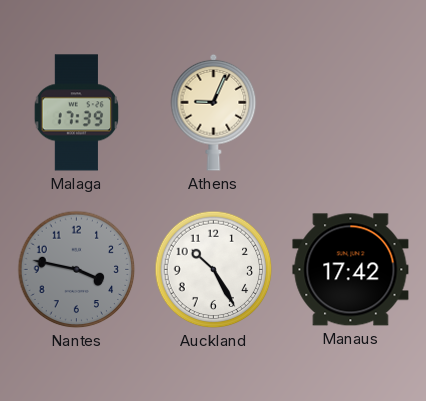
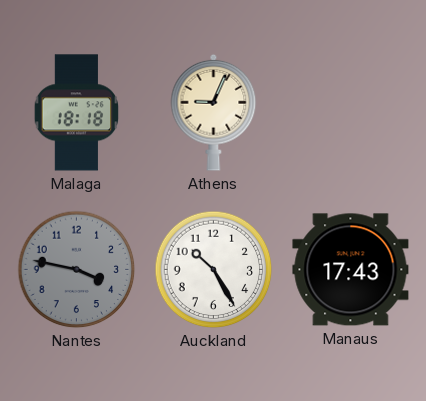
Malaga: 17:39 -> 18:18 (77, 113)
Manaus: 17:42 -> 17:43 (351, 270)
